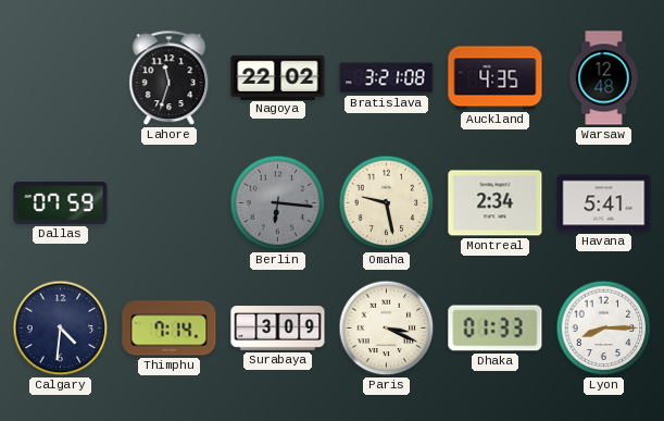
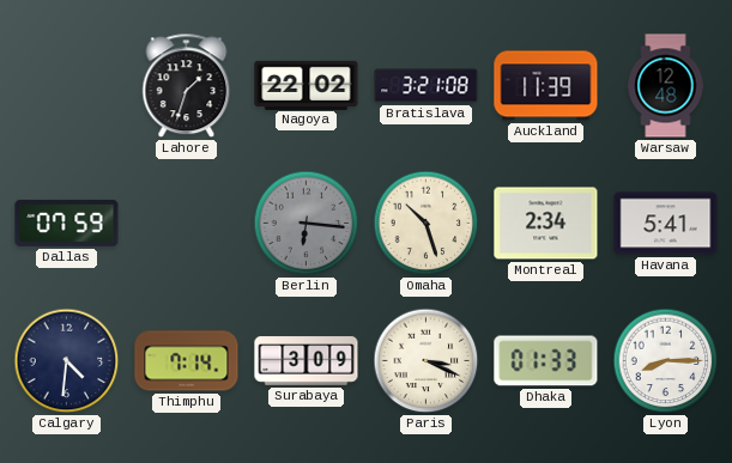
Lahore: 11:33 -> 1:33 (187, 86)
Auckland: 4:35 -> 11:39 (546, 86)
Omaha: 9:28 -> 10:27 (427, 224)
